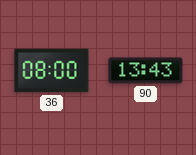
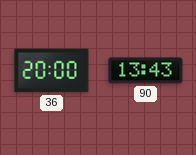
36: 08:00 -> 20:00 (52, 71)
